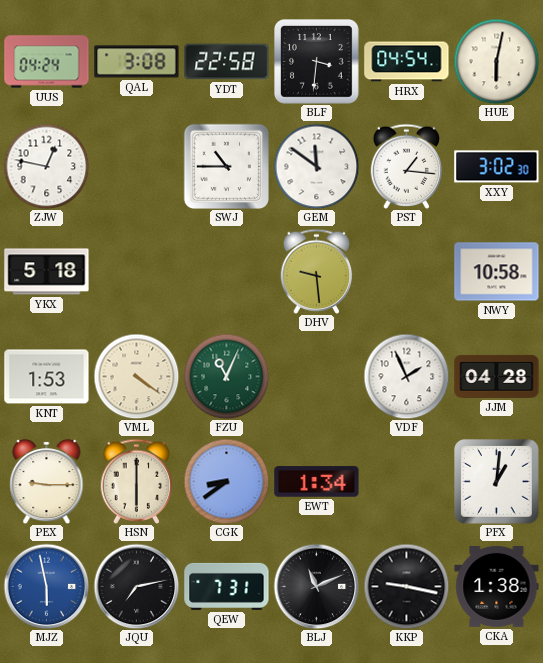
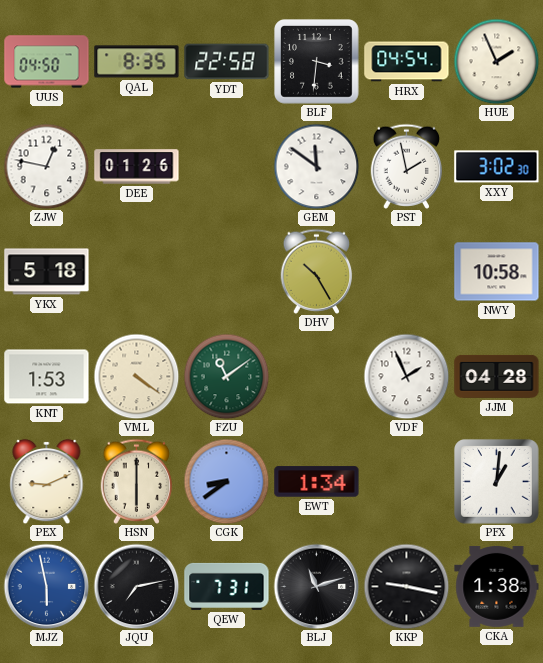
UUS: 04:24 -> 04:50 (47, 62)
QAL: 3:08 -> 8:35 (137, 62)
HUE: 6:02 -> 1:56 (496, 61)
DEE: none -> 01:26 (137, 167)
SWJ: 10:45 -> none (226, 166)
PST: 1:16 -> 1:58 (407, 166)
DHV: 9:29 -> 10:25 (317, 271)
FZU: 11:04 -> 11:09 (226, 376)
PEX: 9:15 -> 9:11 (47, 481)
BLJ: 11:11 -> 11:12 (316, 586)
